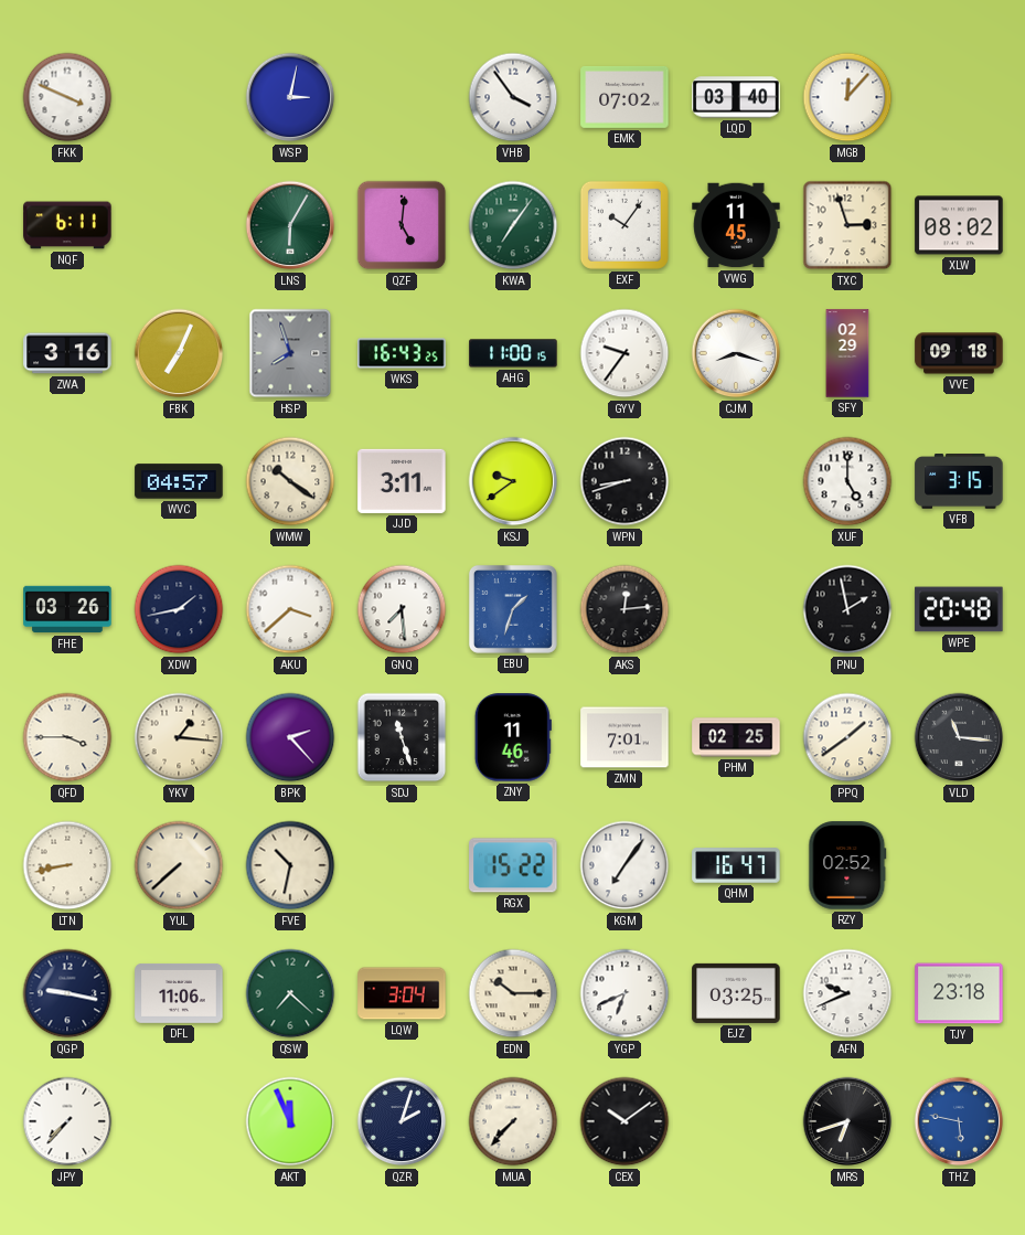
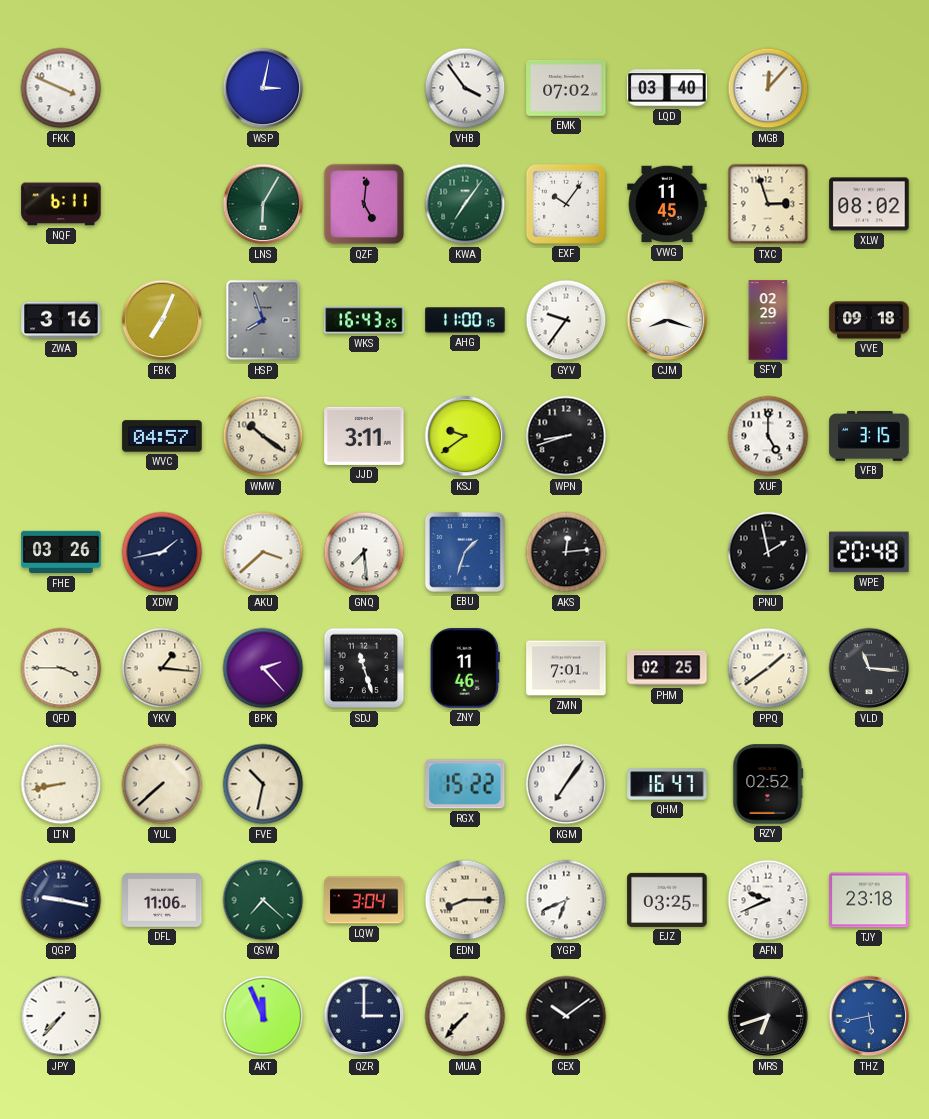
EDN: 10:15 -> 8:15 (465, 900)
QZR: 2:03 -> 3:00 (364, 1016)
THZ: 5:47 -> 5:43 (869, 1016)
